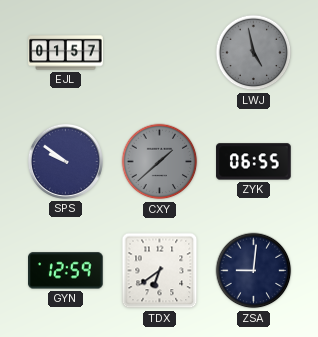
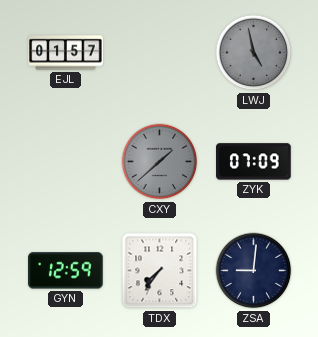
SPS: 9:51 -> none (65, 161)
ZYK: 06:55 -> 07:09 (254, 162)
TDX: 6:39 -> 7:36 (160, 271)
